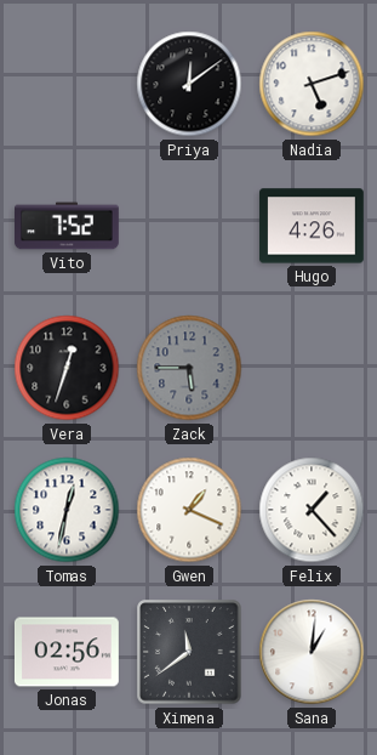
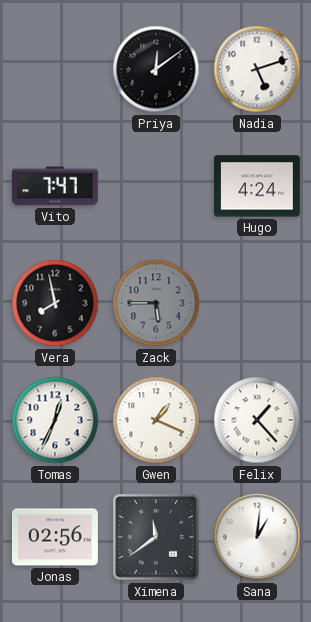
Vito: 7:52 -> 7:47 (56, 186)
Hugo: 4:26 -> 4:24 (257, 186)
Vera: 12:33 -> 7:58 (55, 303)
Tomas: 12:32 -> 12:34 (55, 420)
